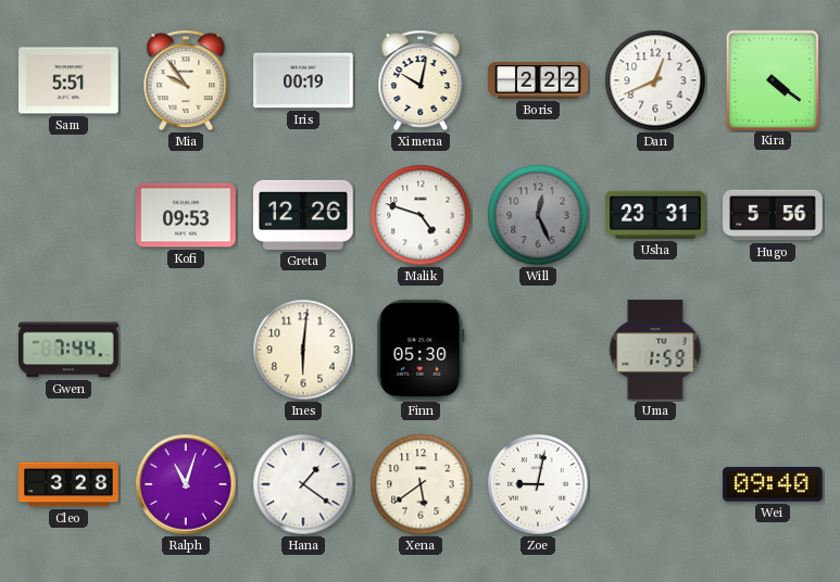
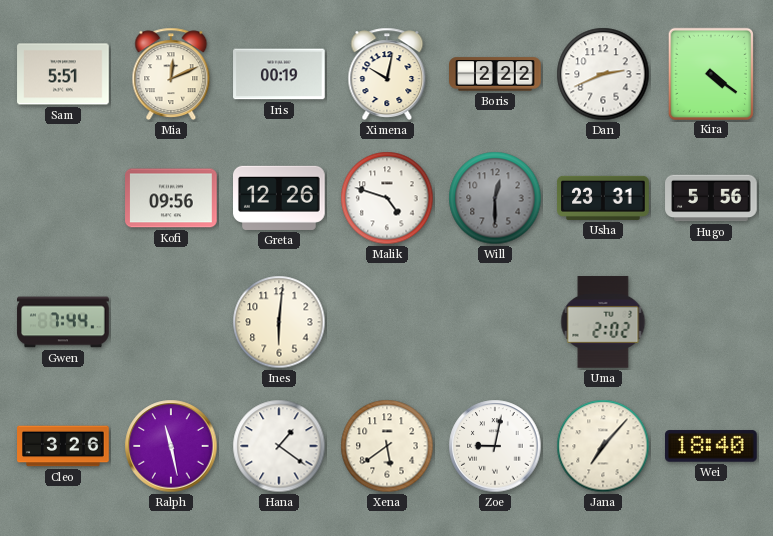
Mia: 9:54 -> 12:11 (171, 74)
Dan: 12:41 -> 2:41 (603, 74)
Kofi: 09:53 -> 09:56 (171, 198)
Will: 12:26 -> 12:30 (495, 198)
Finn: 05:30 -> none (421, 351)
Uma: 1:59 -> 2:02 (603, 322)
Cleo: 3:28 -> 3:26 (63, 446)
Ralph: 11:03 -> 11:28 (171, 446)
Jana: none -> 7:07 (603, 446)
Wei: 09:40 -> 18:40 (712, 446)
